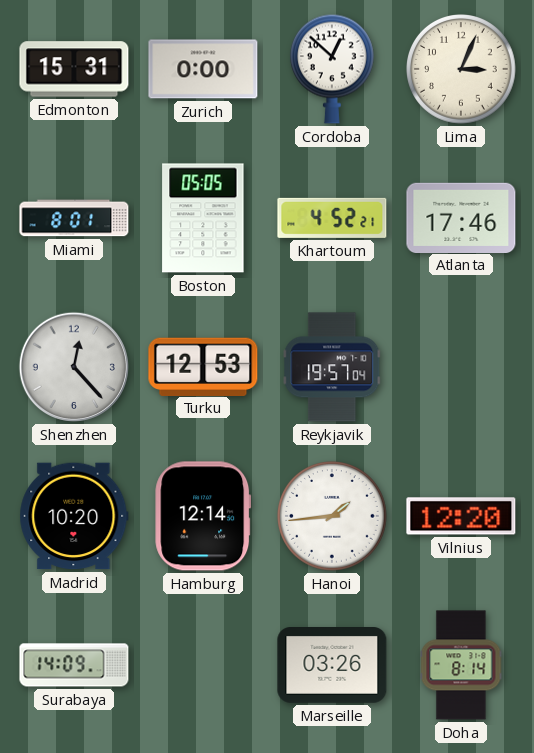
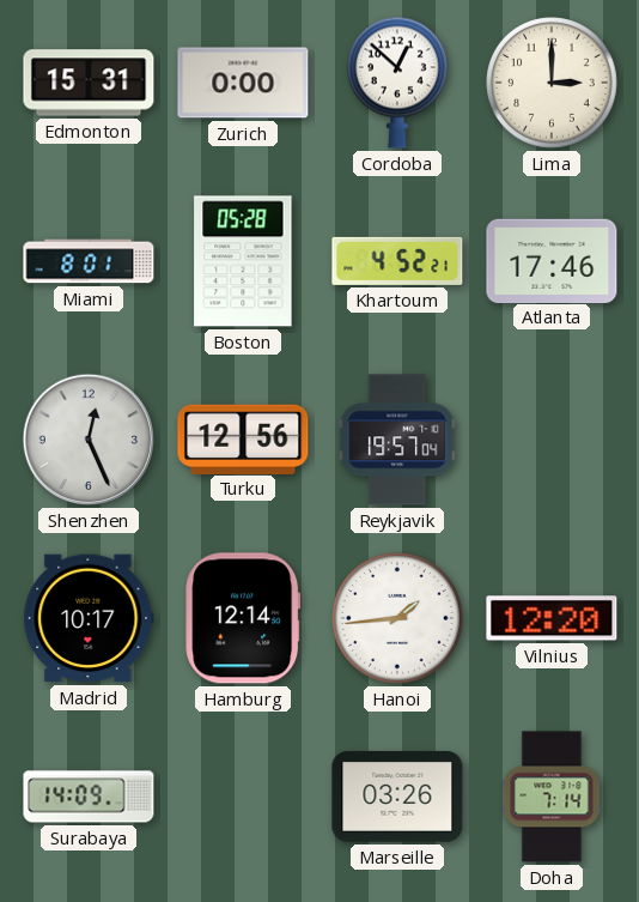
Lima: 3:04 -> 3:00 (553, 84)
Boston: 05:05 -> 05:28 (243, 261)
Shenzhen: 12:23 -> 12:26 (89, 440)
Turku: 12:53 -> 12:56 (243, 438)
Madrid: 10:20 -> 10:17 (89, 618)
Doha: 8:14 -> 7:14 (552, 797)
